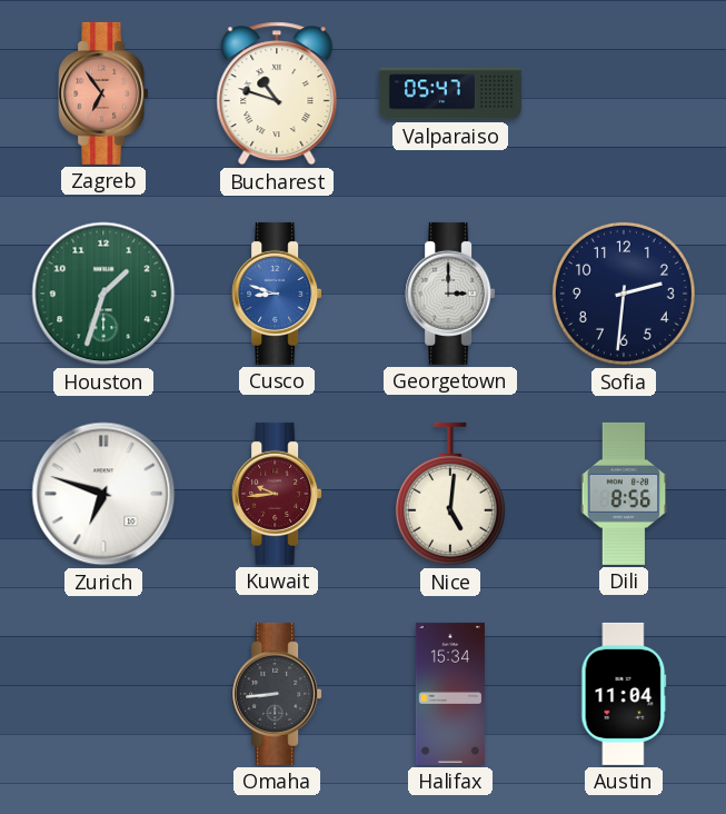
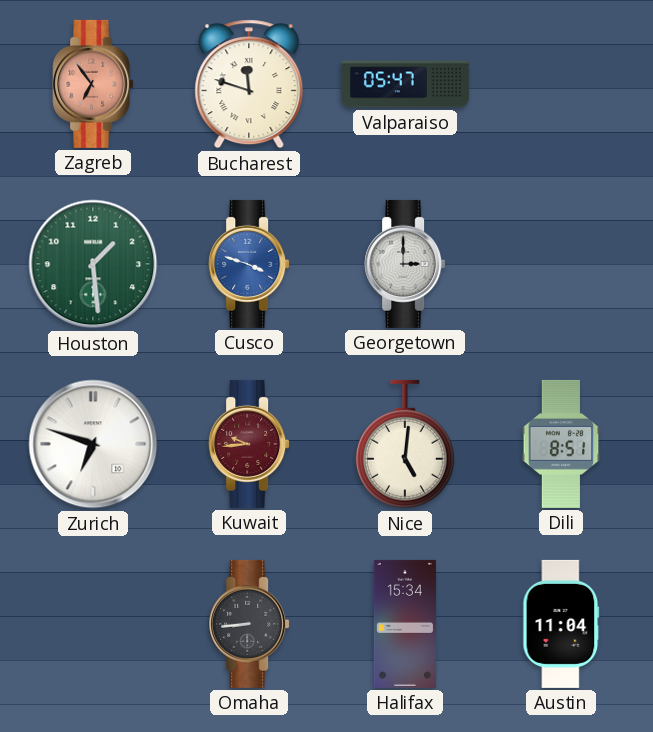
Bucharest: 10:48 -> 11:48 (249, 84)
Houston: 1:33 -> 1:29 (93, 264)
Cusco: 8:48 -> 3:48 (249, 264)
Sofia: 2:31 -> none (624, 294)
Dili: 8:56 -> 8:51 (561, 444)
